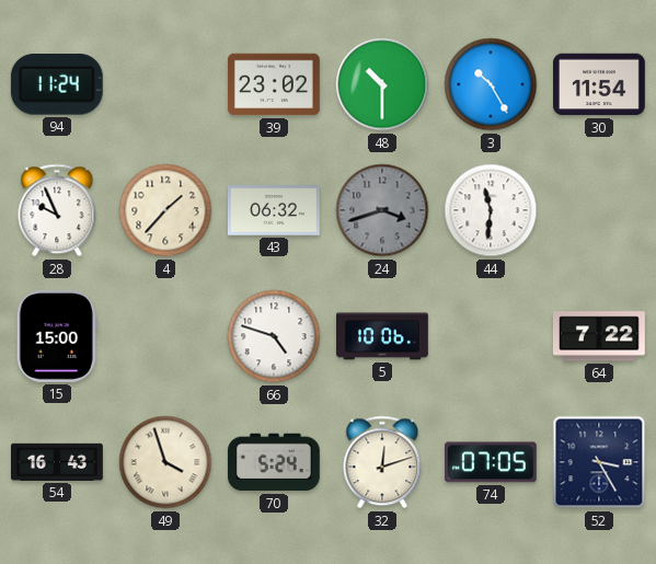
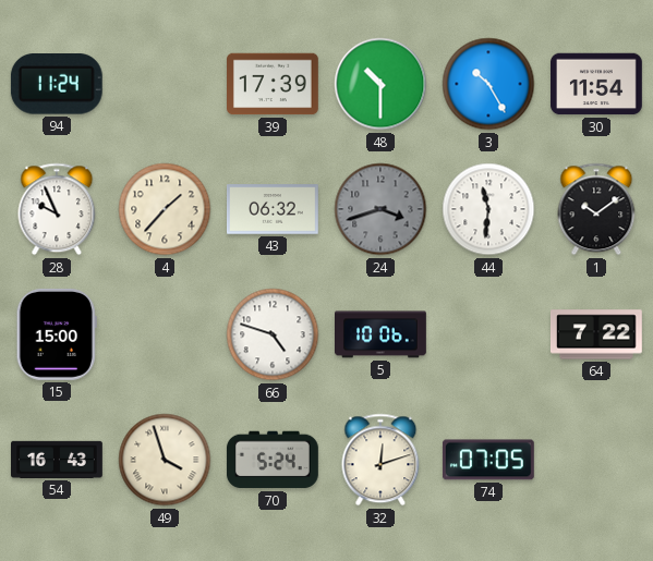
39: 23:02 -> 17:39 (274, 84)
1: none -> 10:09 (596, 209)
52: 3:25 -> none (599, 462)
